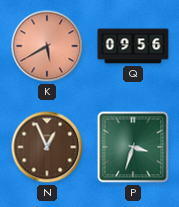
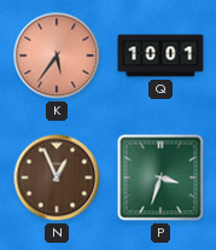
K: 5:40 -> 5:36 (57, 56)
Q: 09:56 -> 10:01 (160, 56)
